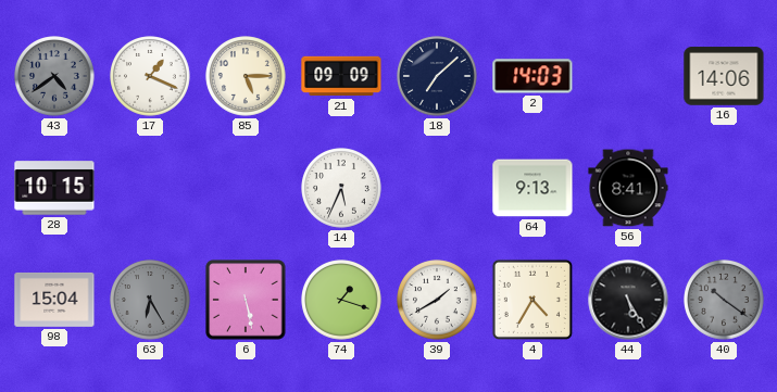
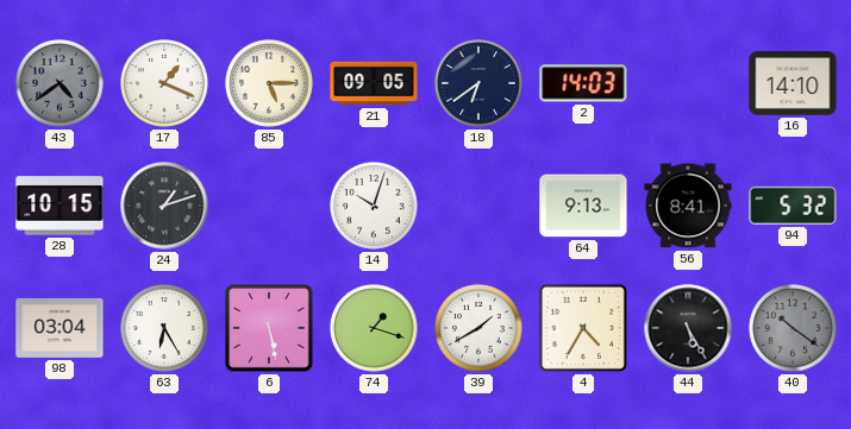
21: 09:09 -> 09:05 (374, 83)
18: 7:08 -> 6:39 (478, 83)
16: 14:06 -> 14:10 (793, 83)
24: none -> 1:12 (164, 206)
14: 5:34 -> 10:03 (374, 206)
94: none -> 5:32 (793, 206)
98: 15:04 -> 03:04 (60, 328)
63 dial: grey -> white (164, 328)
